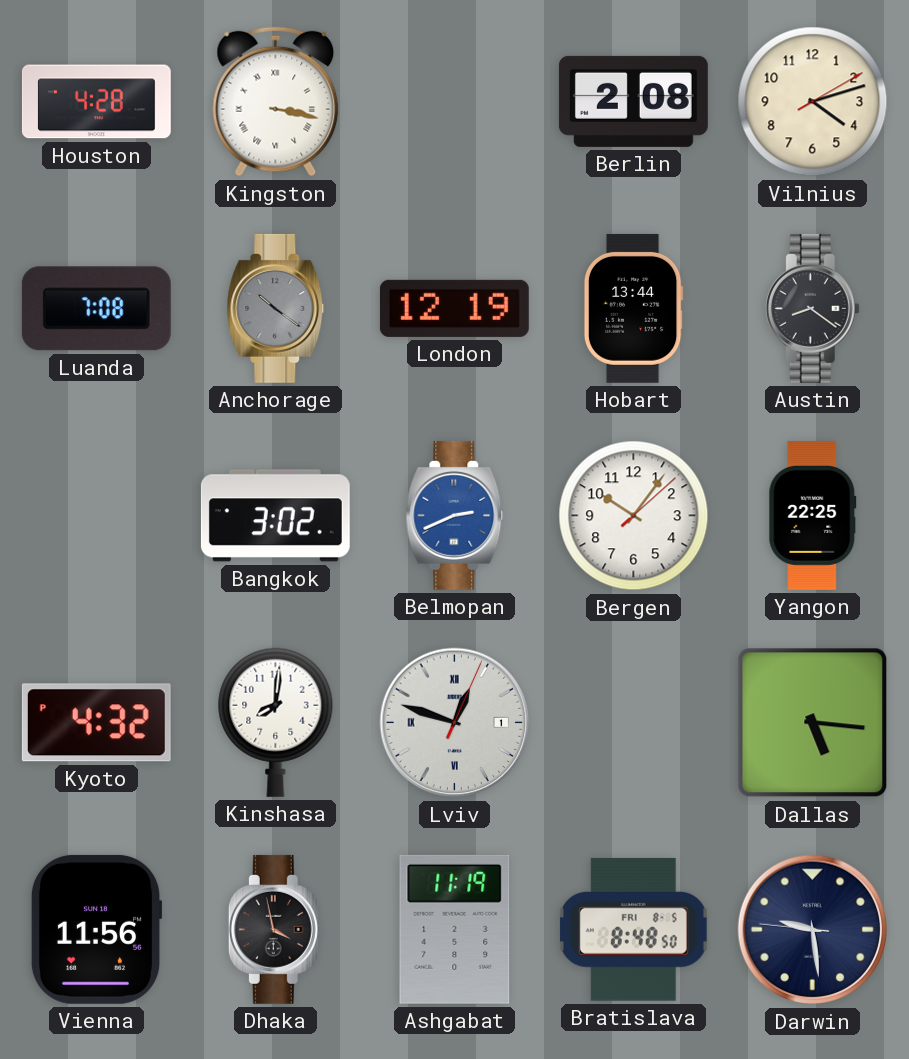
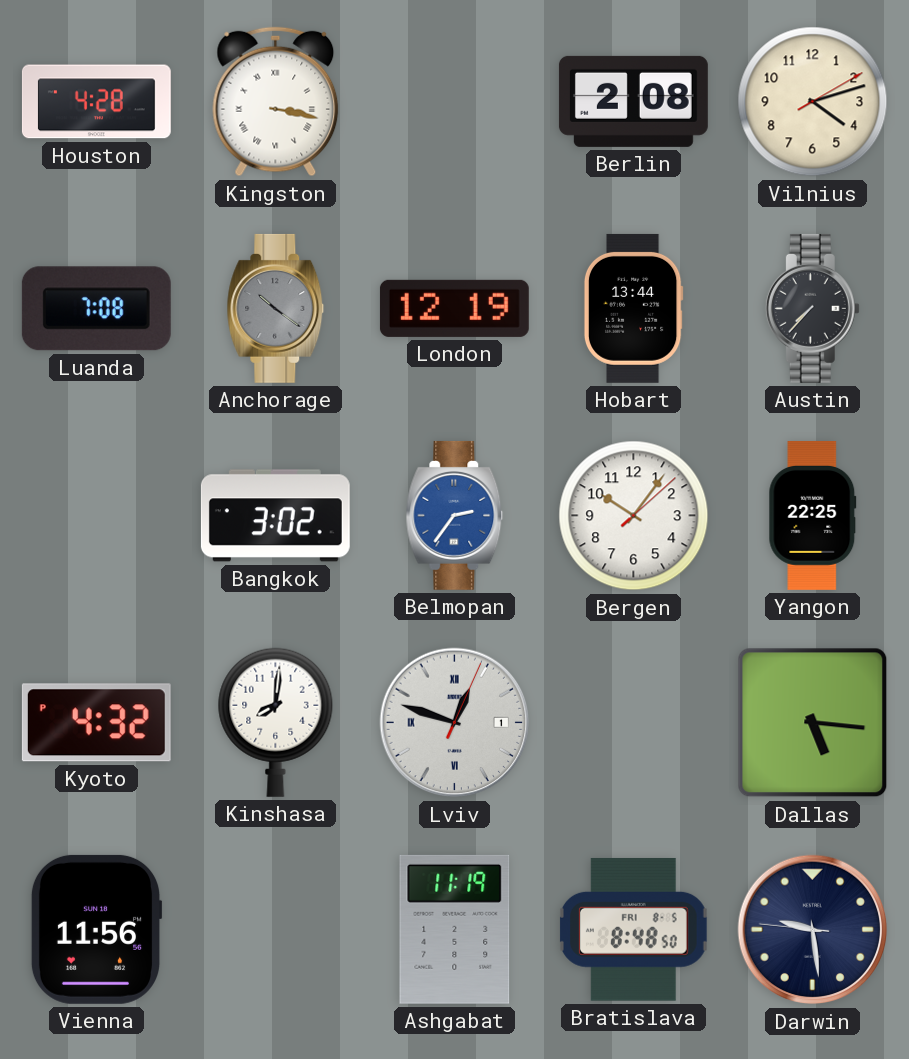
Austin: 8:21 -> 7:37 (812, 308)
Belmopan: 2:41 -> 2:36 (455, 515)
Dhaka: 3:58 -> none (275, 929)
